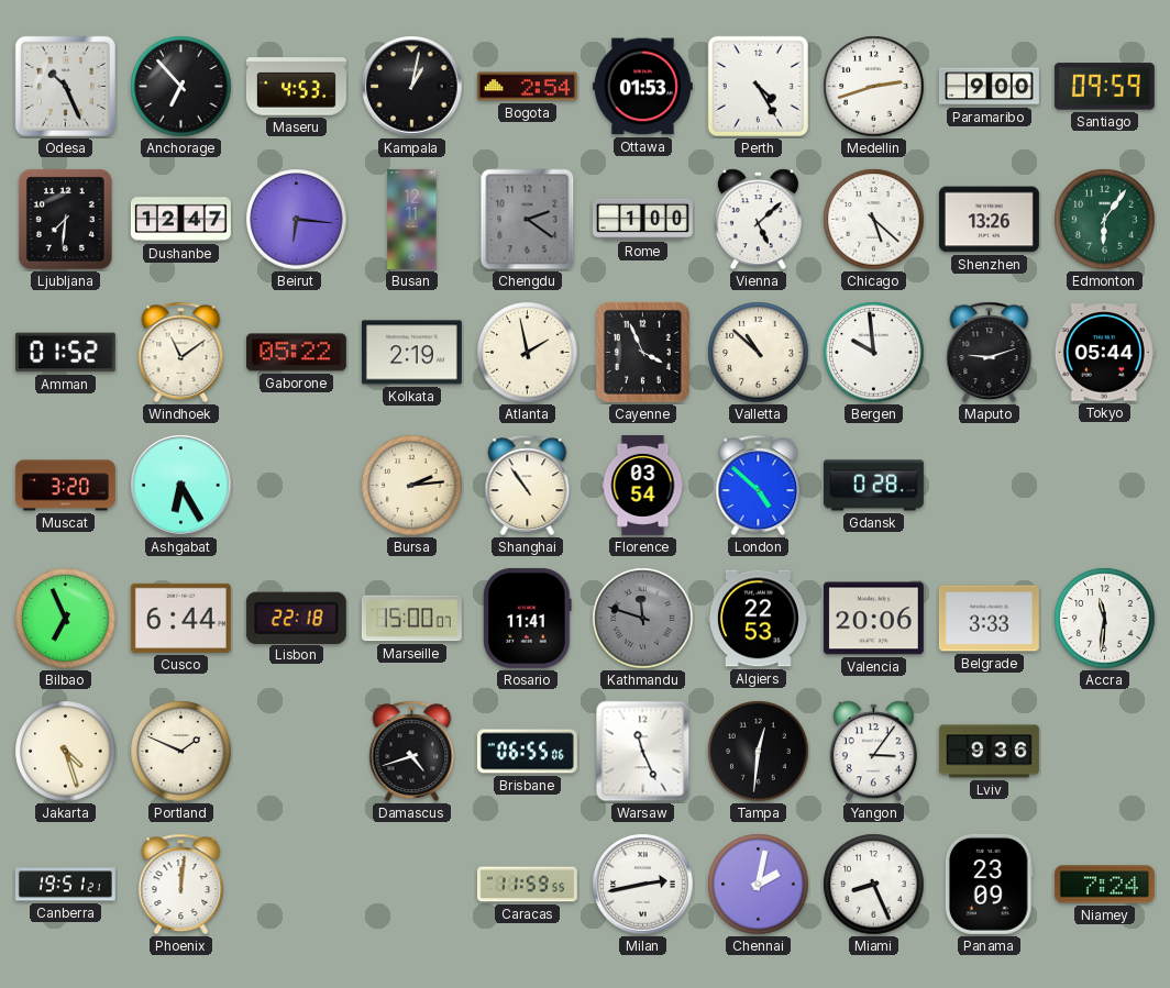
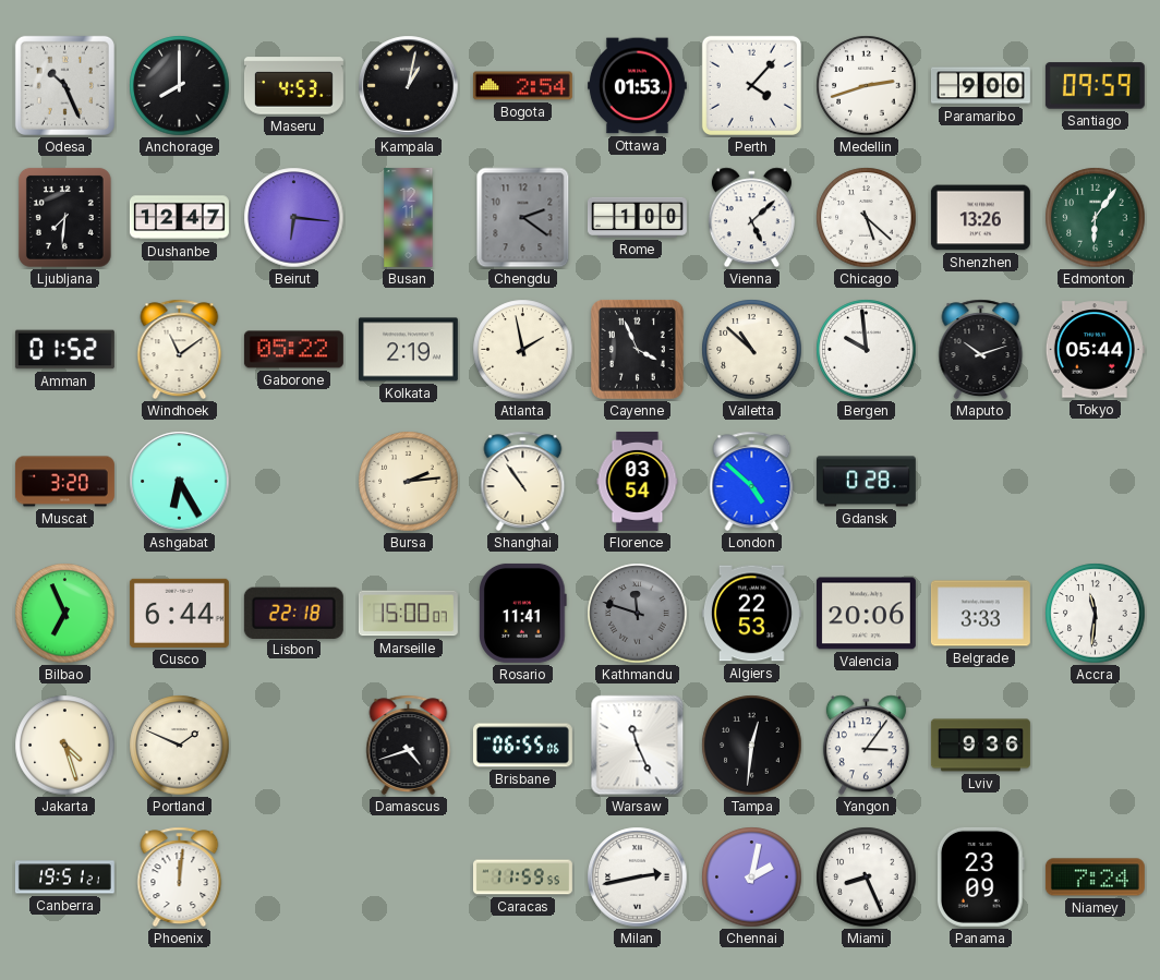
Anchorage: 6:53 -> 8:00 (180, 86)
Perth: 4:25 -> 4:07 (751, 85)
Maputo: 9:12 -> 10:12 (981, 350)
